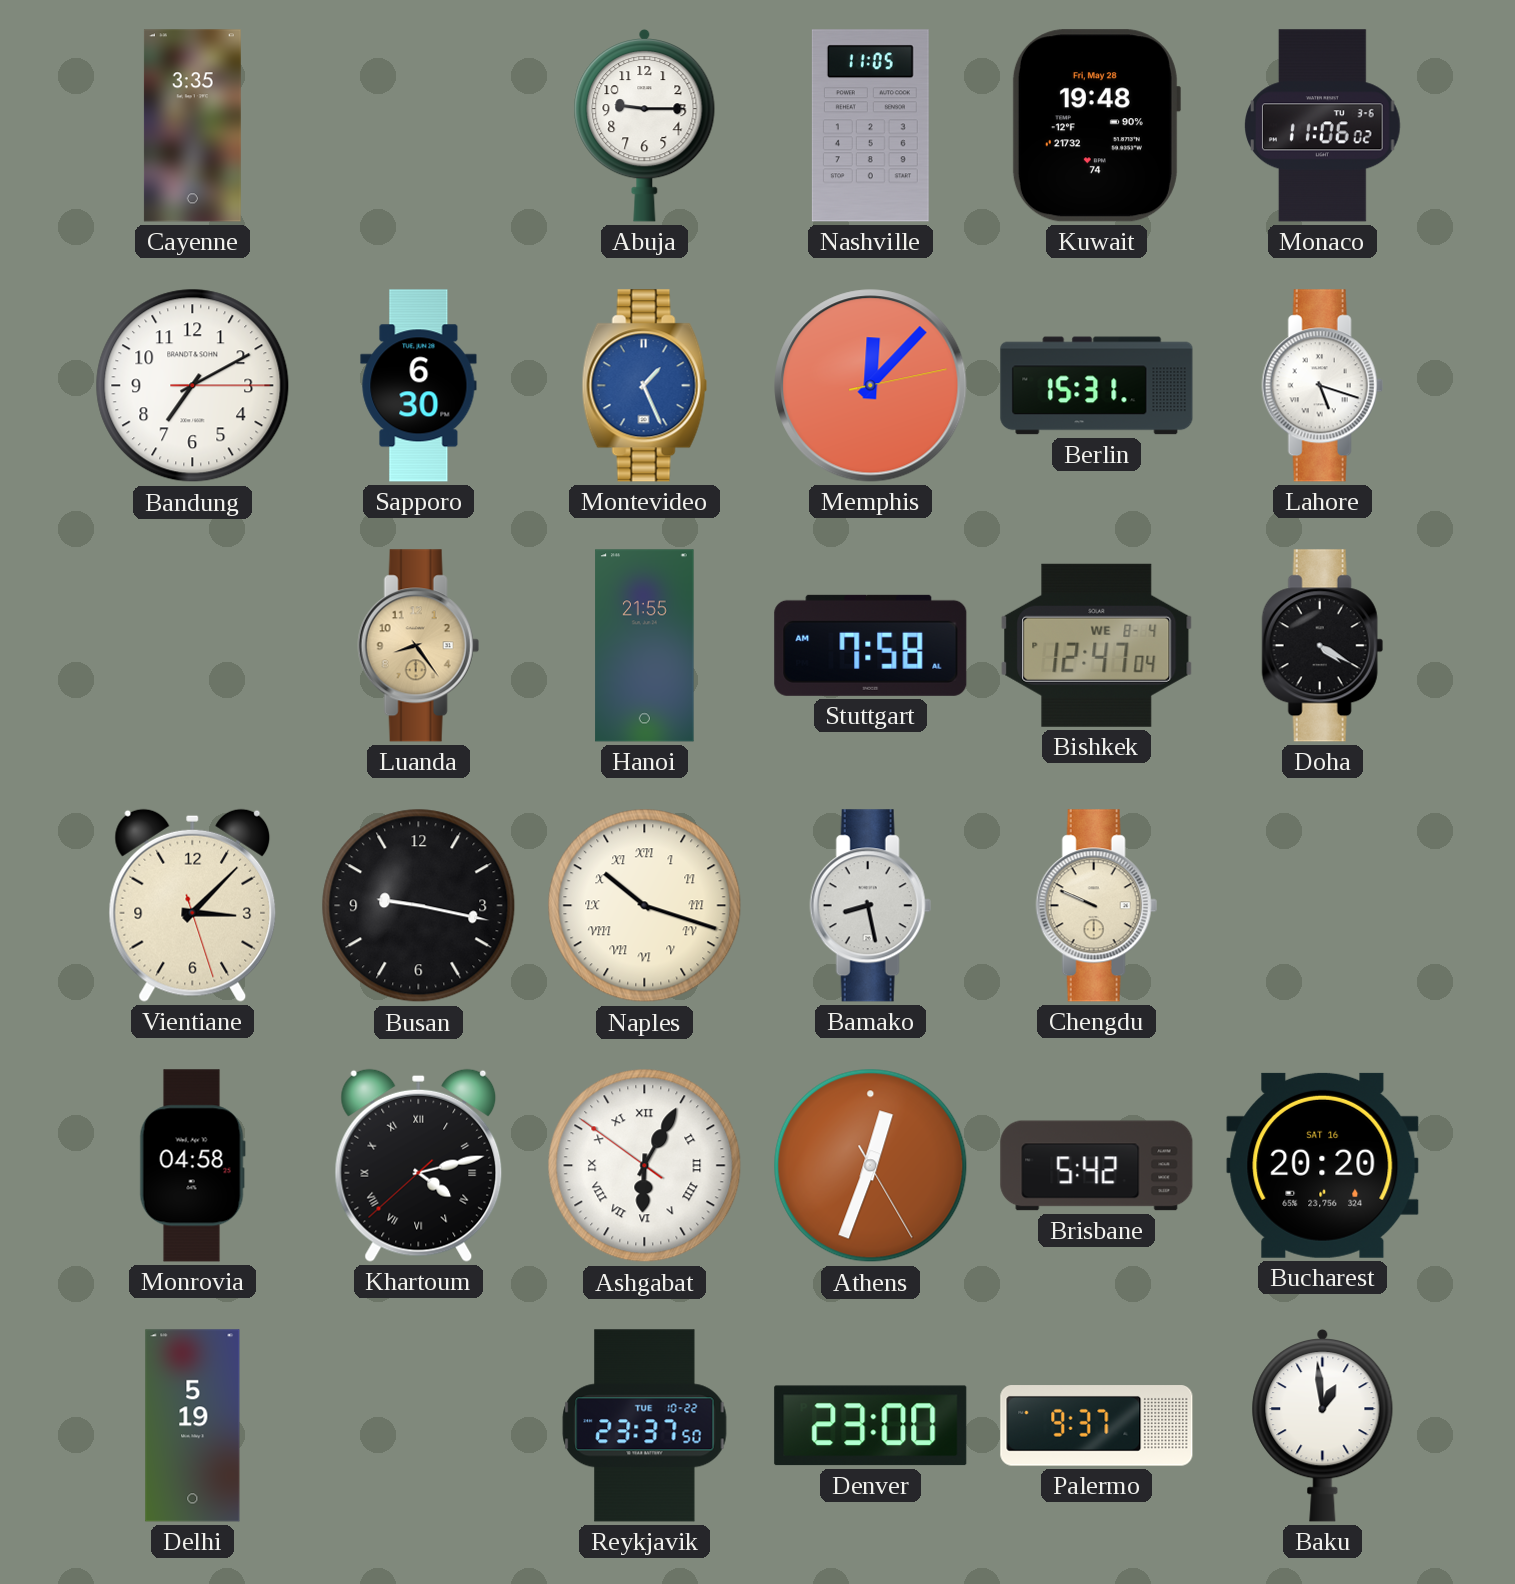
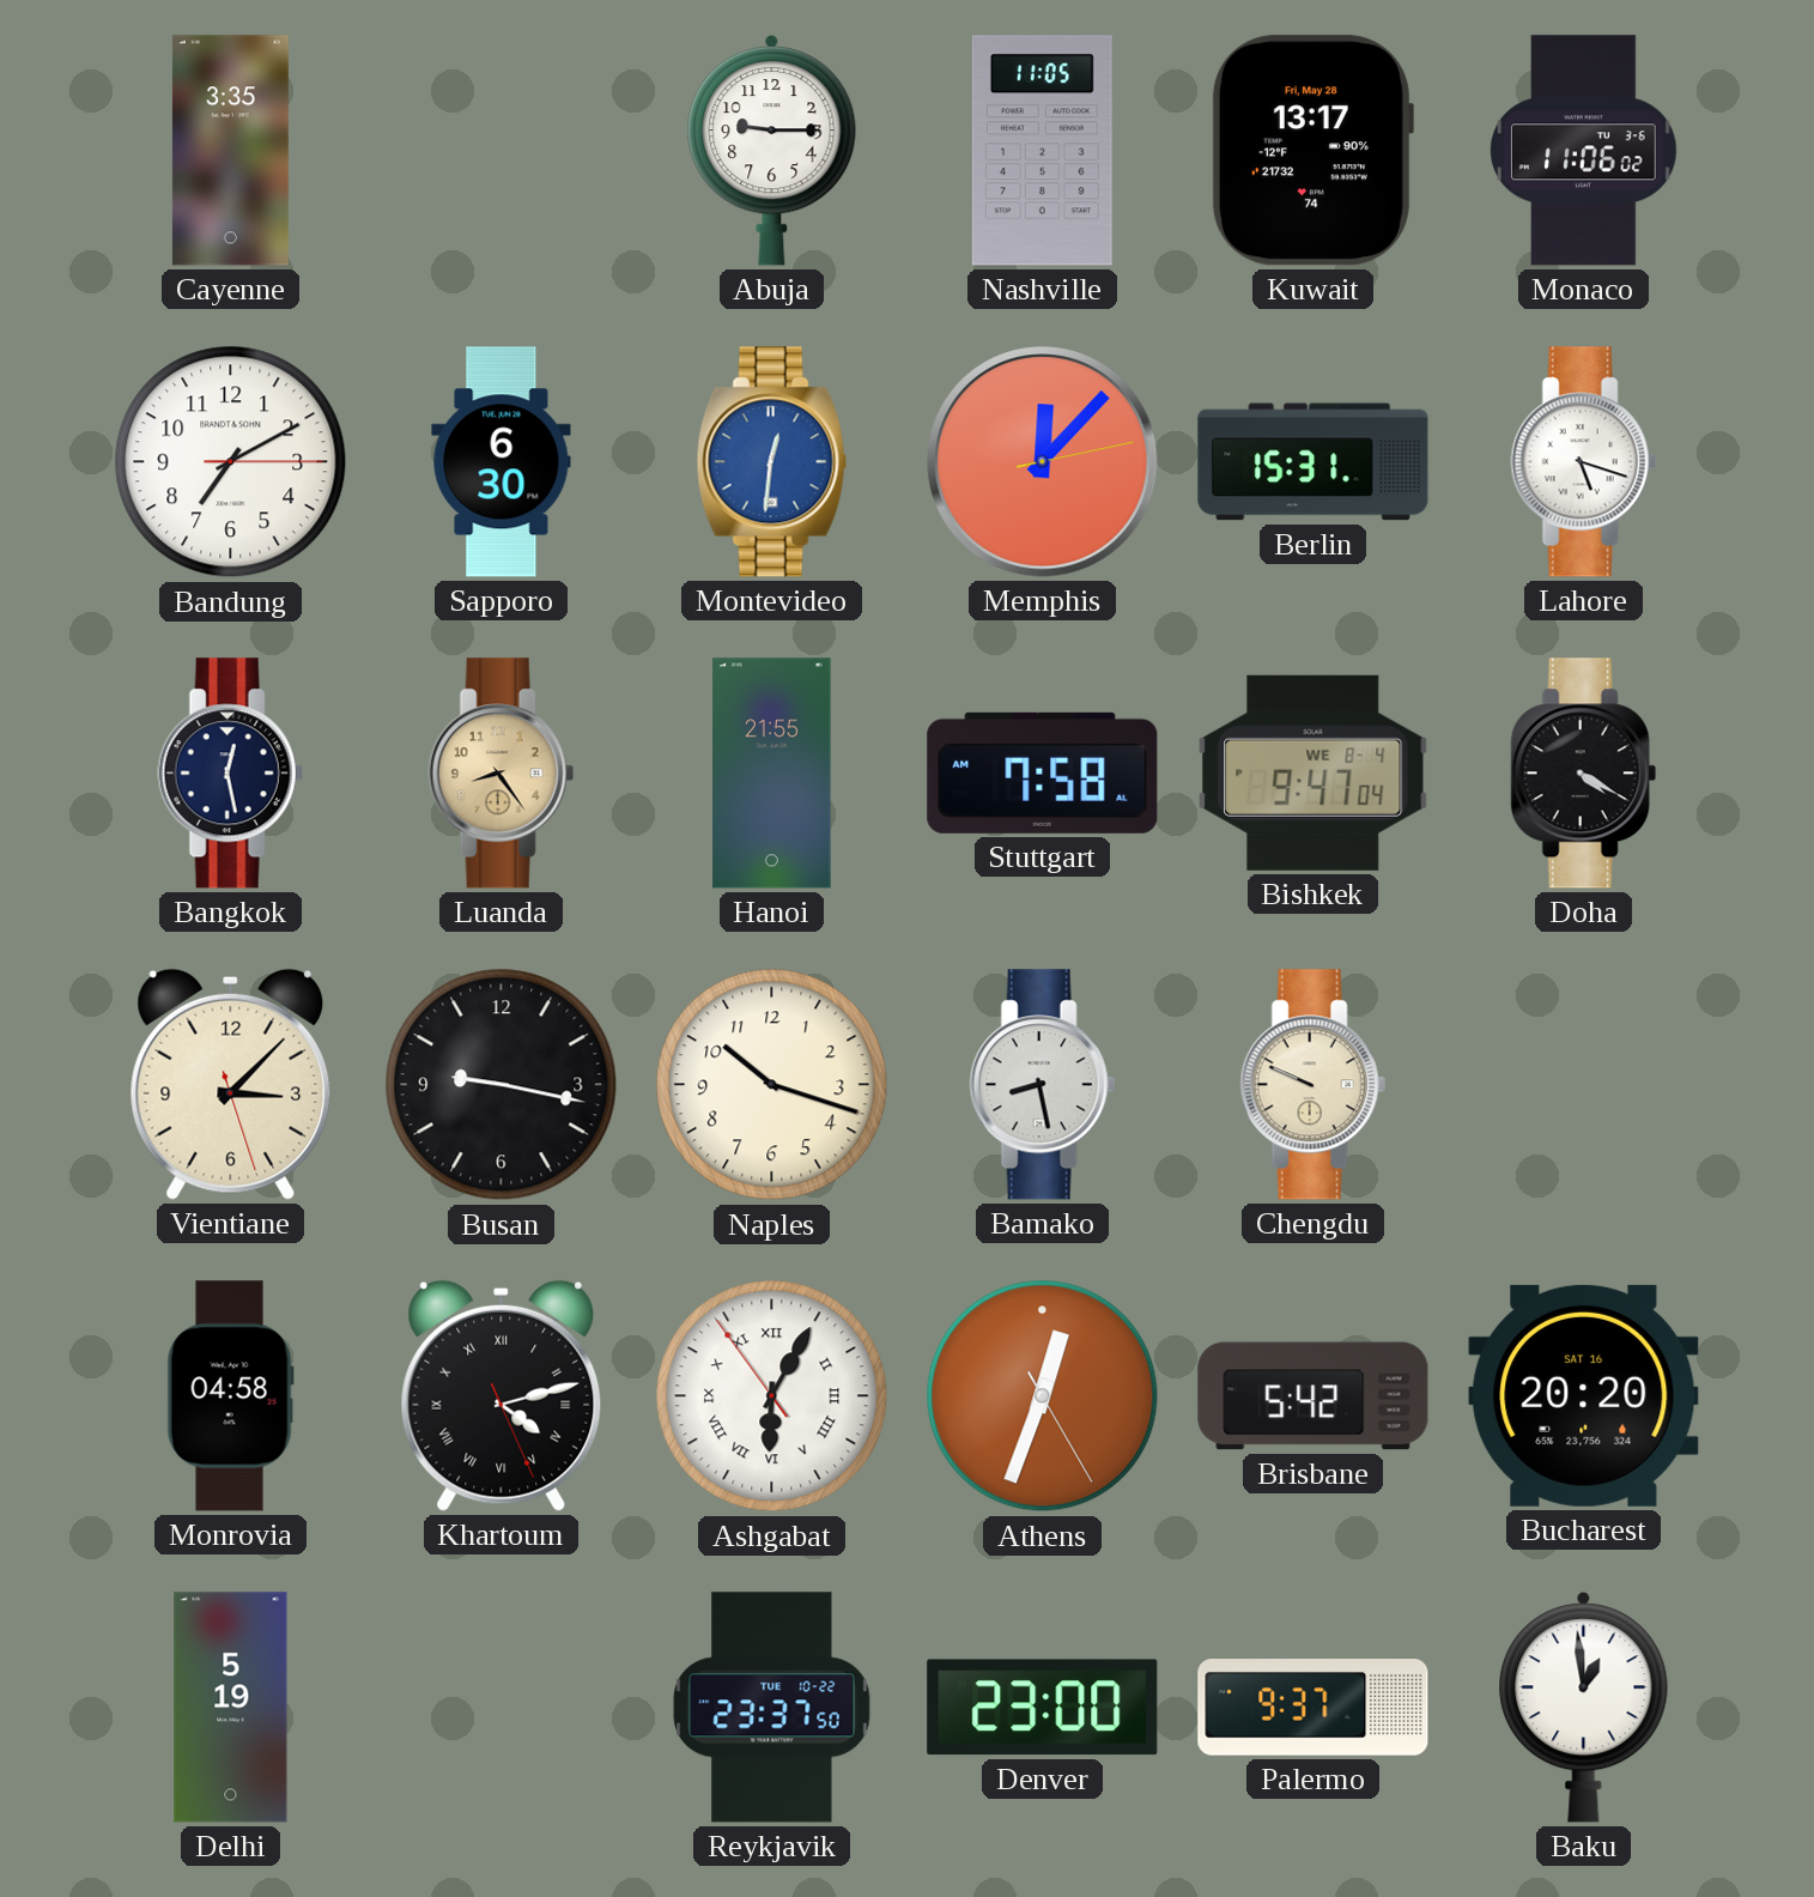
Kuwait: 19:48 -> 13:17 (1312, 151)
Montevideo: 1:26 -> 12:31 (771, 462)
Bangkok: none -> 12:28 (230, 774)
Bishkek: 12:47 -> 9:47 (1314, 772)
Naples numerals: Roman -> Arabic (772, 1085)
Khartoum: 4:12:38 -> 4:12:26 (502, 1395)
Ashgabat: 6:04:51 -> 6:04:54 (772, 1396)
